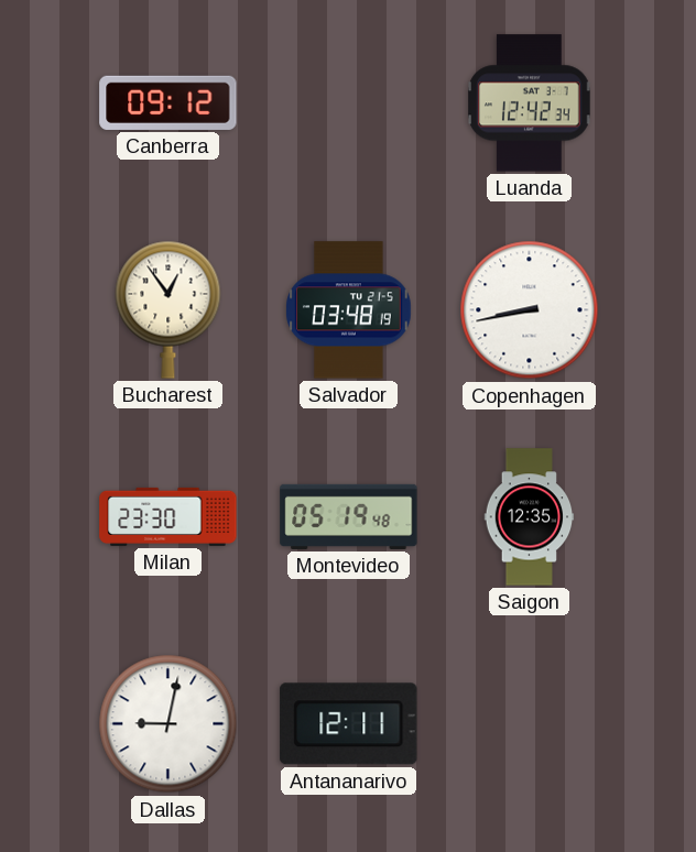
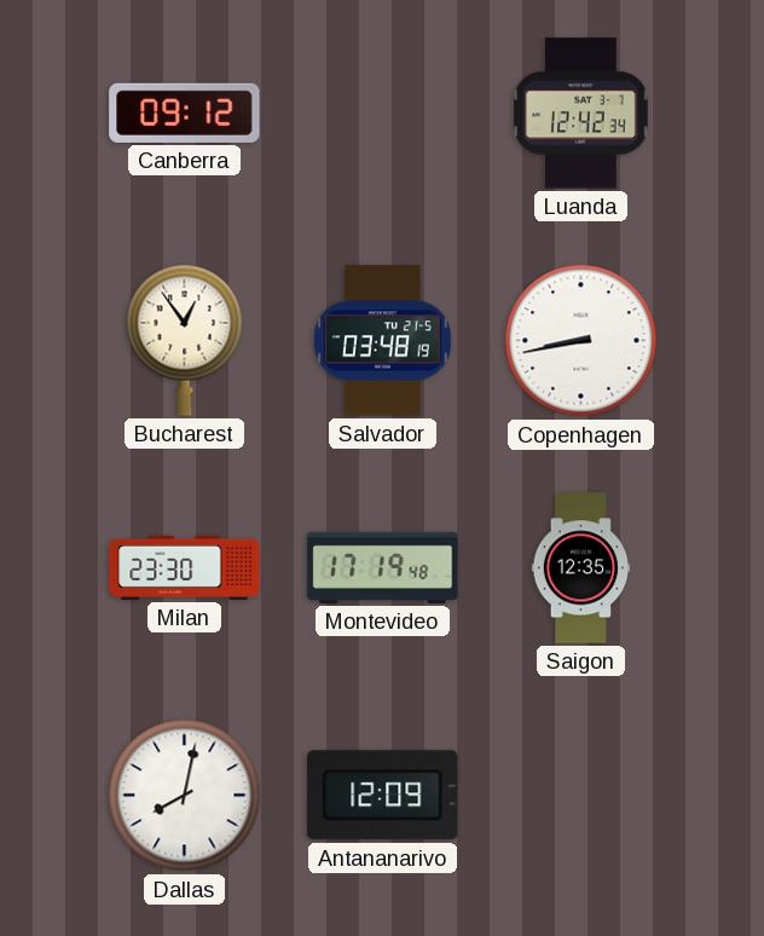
Montevideo: 05:19 -> 17:19 (383, 567)
Dallas: 9:02 -> 8:02 (185, 796)
Antananarivo: 12:11 -> 12:09 (383, 796)
